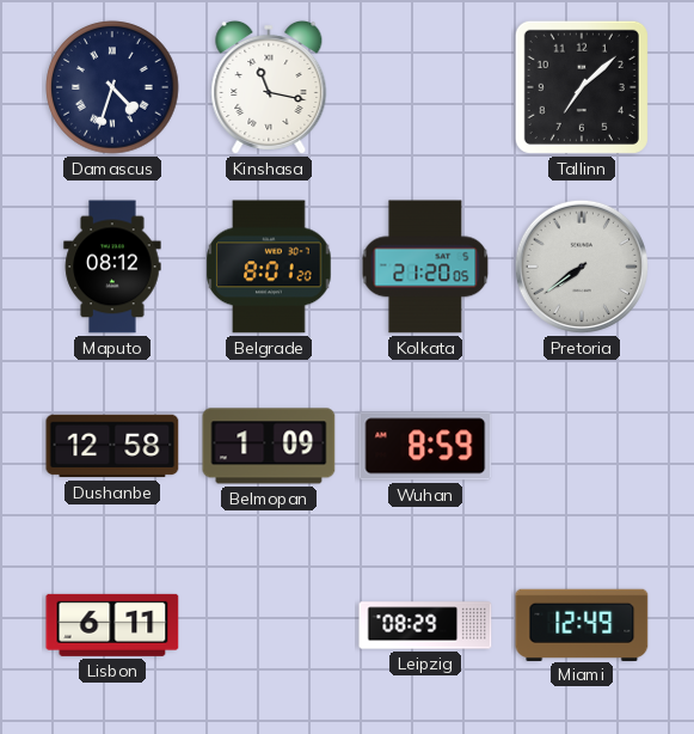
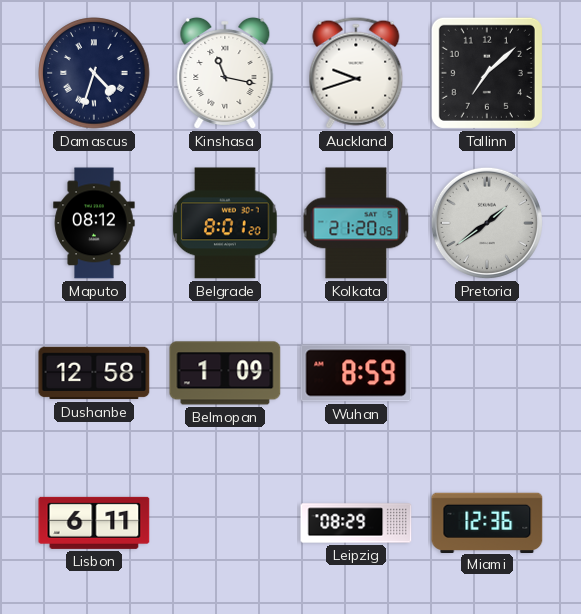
Auckland: none -> 9:42 (356, 73)
Pretoria: 7:39 -> 1:39 (487, 223)
Miami: 12:49 -> 12:36 (487, 522)
